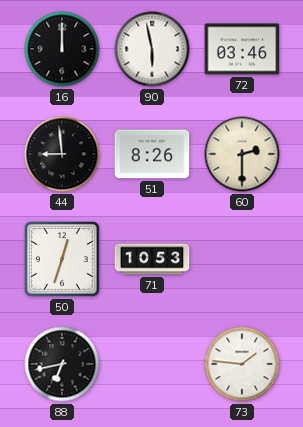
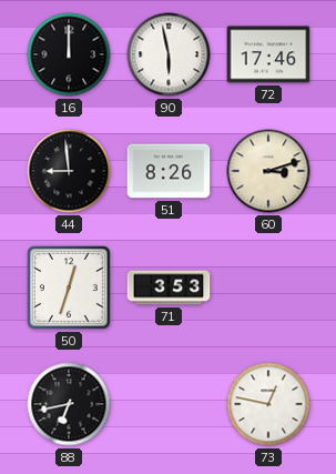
72: 03:46 -> 17:46 (268, 54)
60: 2:30 -> 3:12 (268, 171)
71: 10:53 -> 3:53 (169, 288)
73: 1:46 -> 12:47 (268, 404)
